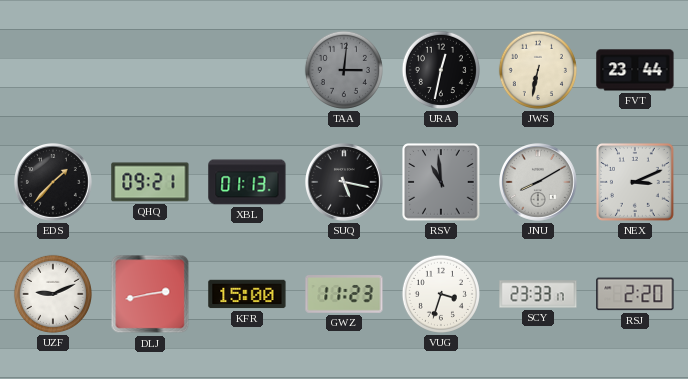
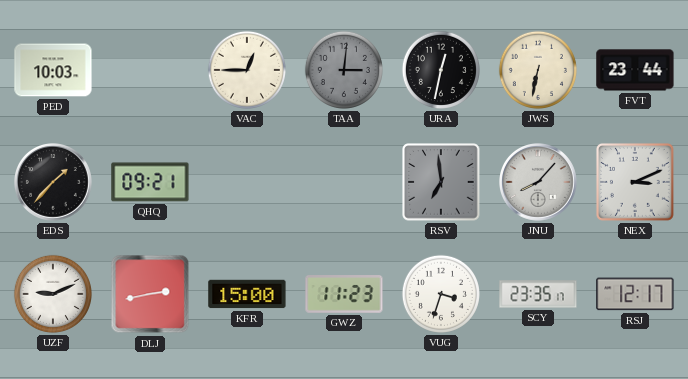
PED: none -> 10:03 (53, 70)
VAC: none -> 12:45 (247, 70)
XBL: 01:13 -> none (247, 182)
SUQ: 5:17 -> none (345, 183)
RSV: 10:59 -> 6:59 (441, 182)
JNU: 8:10 -> 8:07 (539, 183)
SCY: 23:33 -> 23:35 (538, 294)
RSJ: 2:20 -> 12:17 (635, 294)
